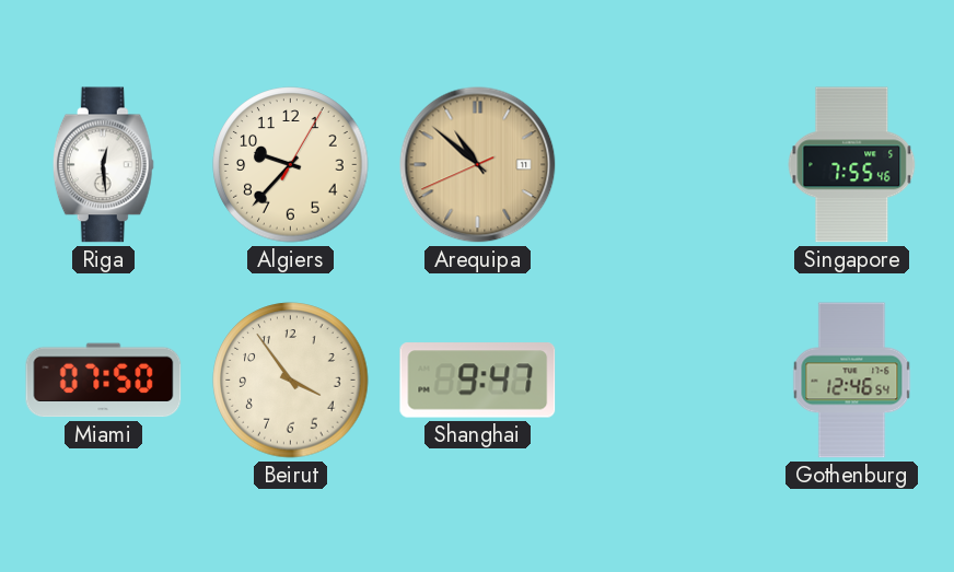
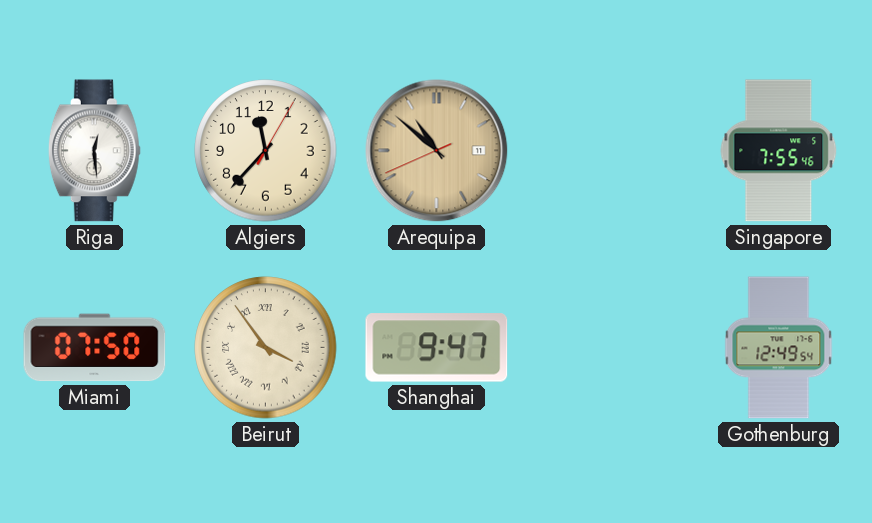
Algiers: 9:37 -> 11:37 (266, 151)
Beirut numerals: Arabic -> Roman (266, 348)
Gothenburg: 12:46 -> 12:49 (779, 348)
